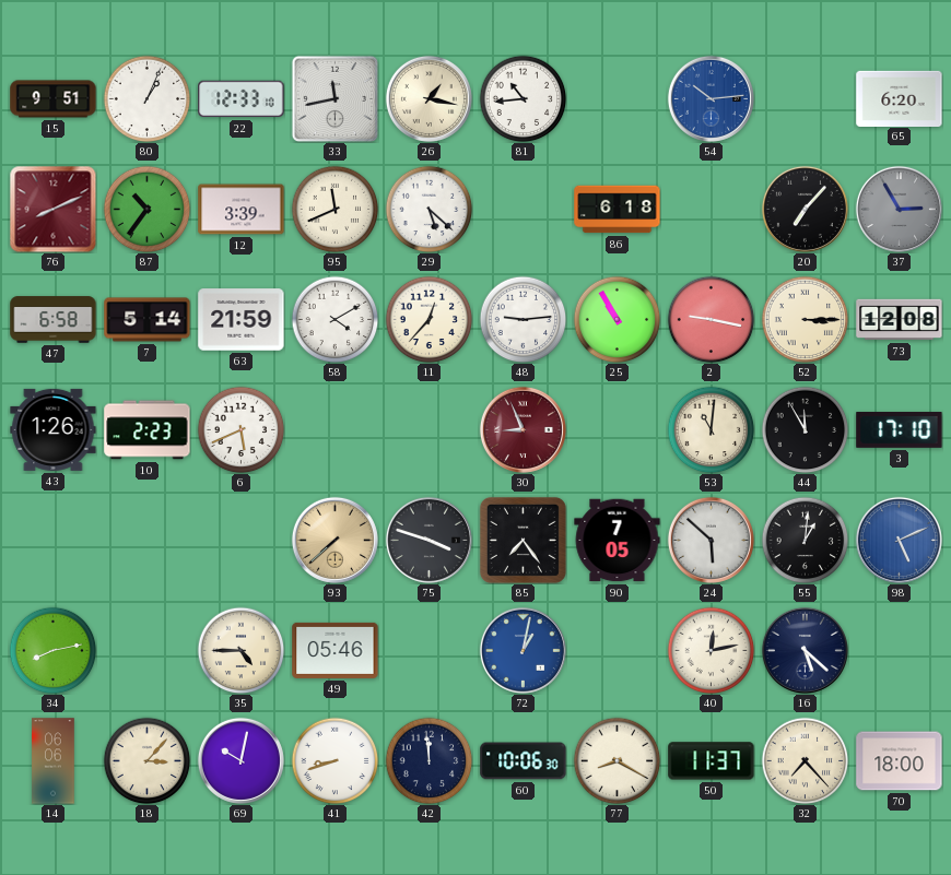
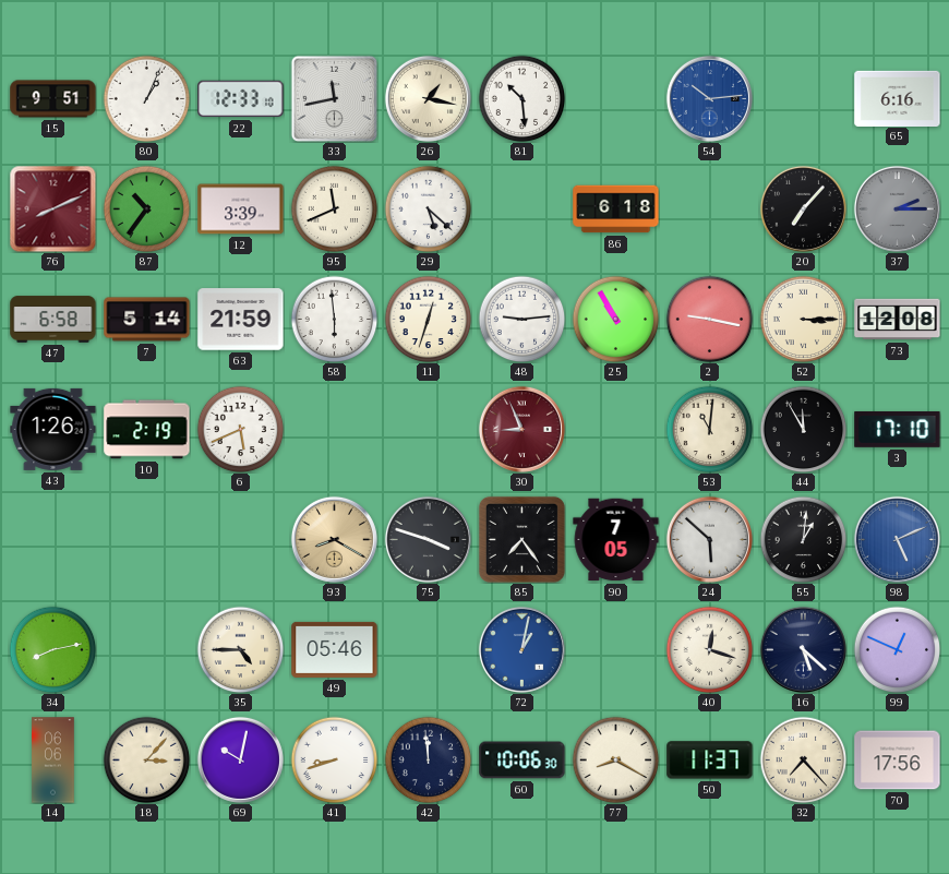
81: 10:44 -> 10:29 (521, 98)
65: 6:20 -> 6:16 (898, 98)
37: 2:55 -> 2:15 (897, 208)
58: 4:10 -> 5:59 (334, 319)
11: 12:37 -> 12:33 (428, 319)
10: 2:23 -> 2:19 (147, 430)
93: 7:38 -> 8:20 (334, 539)
40: 12:13 -> 12:18 (709, 649)
99: none -> 12:49 (897, 649)
70: 18:00 -> 17:56 (898, 761)
